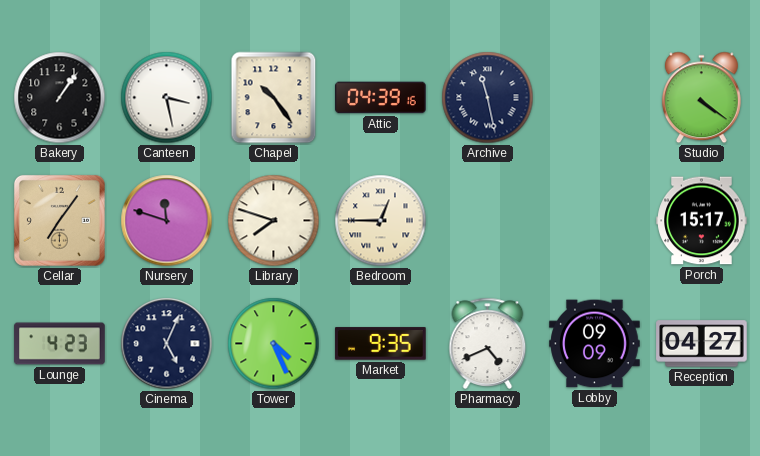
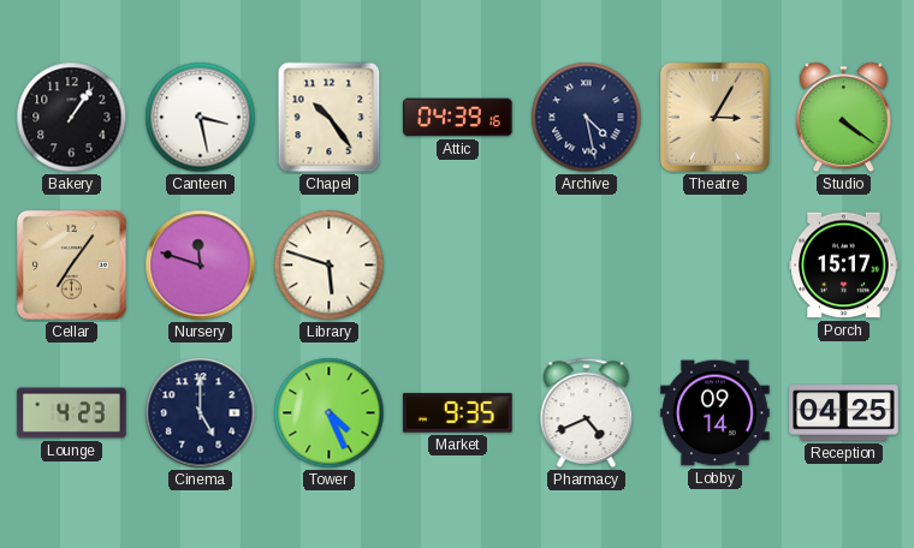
Archive: 11:28 -> 4:28 (587, 118)
Theatre: none -> 3:05 (714, 117)
Library: 7:48 -> 5:48 (330, 266)
Bedroom: 12:45 -> none (381, 221)
Cinema: 5:04 -> 5:00 (201, 413)
Lobby: 09:09 -> 09:14 (716, 413)
Reception: 04:27 -> 04:25 (844, 413)
